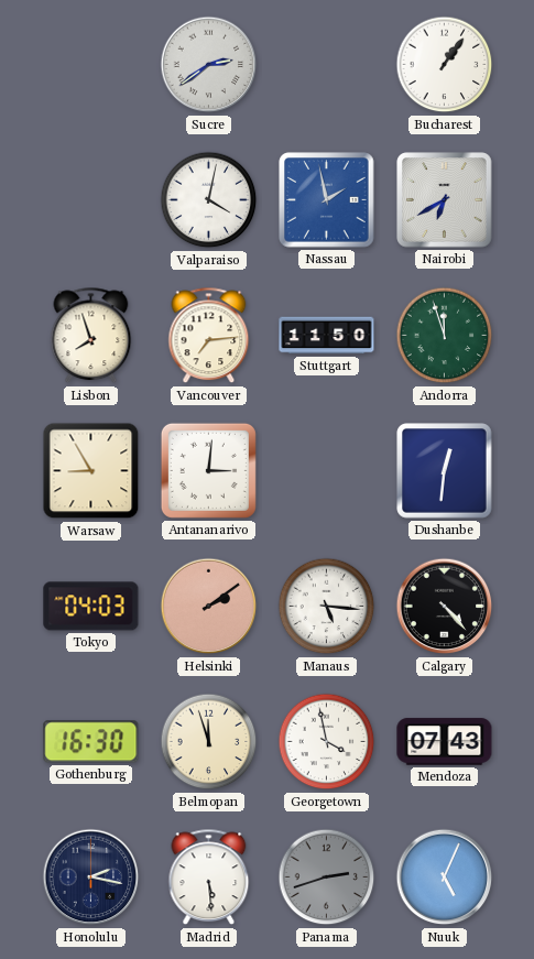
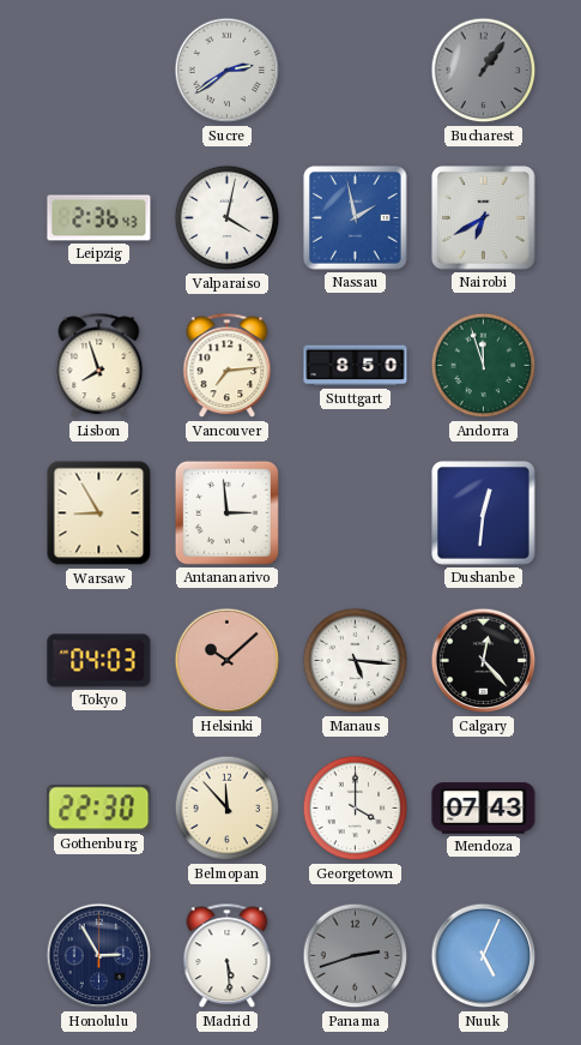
Bucharest dial: white -> grey (484, 71)
Leipzig: none -> 2:36 (99, 218)
Stuttgart: 11:50 -> 8:50 (356, 366)
Antananarivo: 3:01 -> 2:59 (226, 512)
Helsinki: 2:09 -> 10:08 (228, 661)
Calgary: 4:23 -> 12:23 (484, 661)
Gothenburg: 16:30 -> 22:30 (99, 809)
Belmopan: 11:57 -> 11:53 (228, 809)
Georgetown: 3:58 -> 4:00 (356, 809)
Honolulu: 2:17 -> 2:55 (99, 956)
